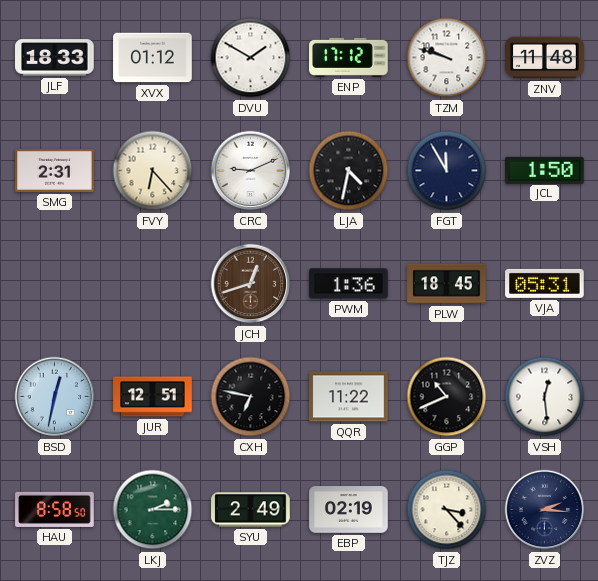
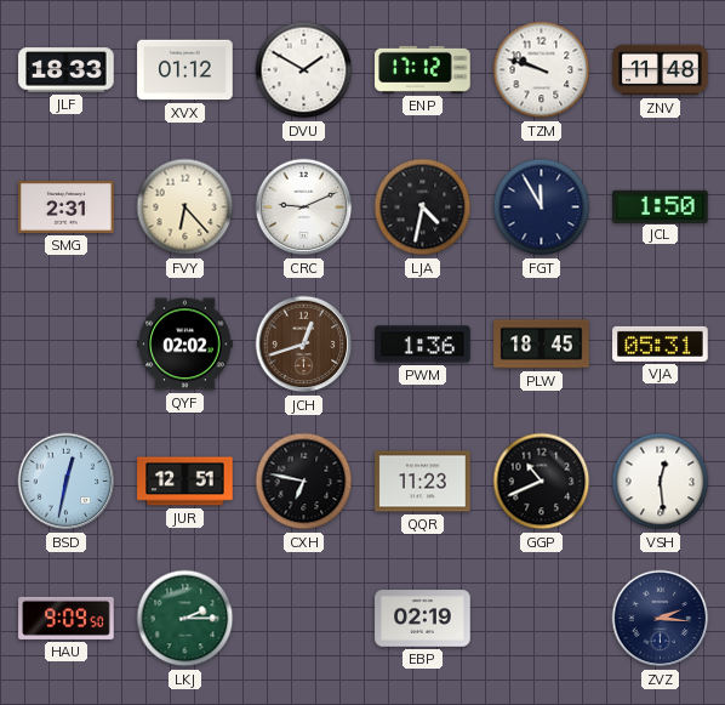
QYF: none -> 02:02 (185, 345)
QQR: 11:22 -> 11:23 (423, 482)
HAU: 8:58 -> 9:09 (67, 618)
SYU: 2:49 -> none (251, 510)
TJZ: 3:23 -> none (447, 510)
